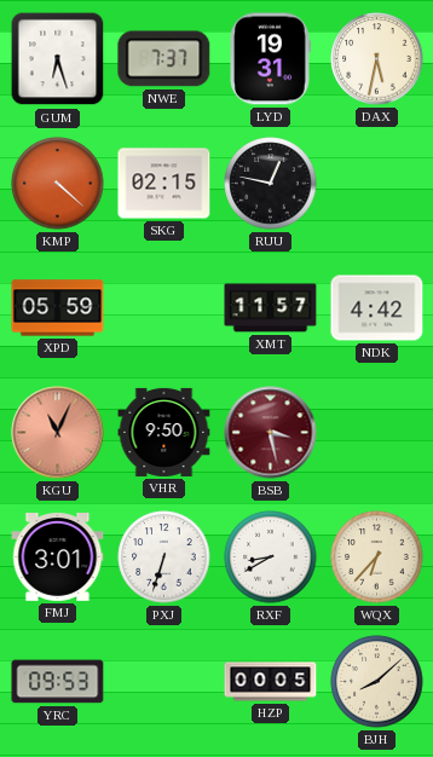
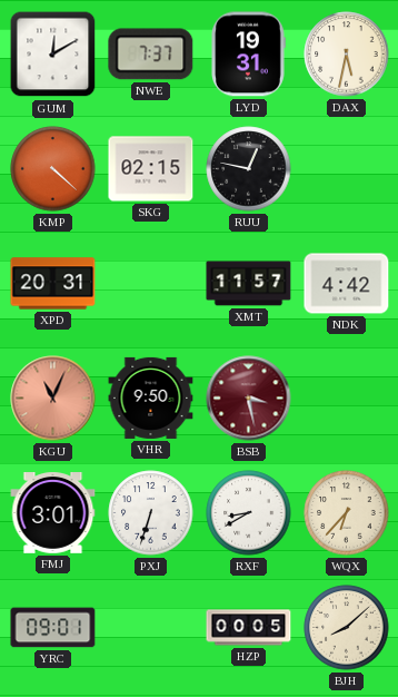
GUM: 6:27 -> 12:10 (53, 55)
XPD: 05:59 -> 20:31 (53, 284)
YRC: 09:53 -> 09:01 (53, 628)
